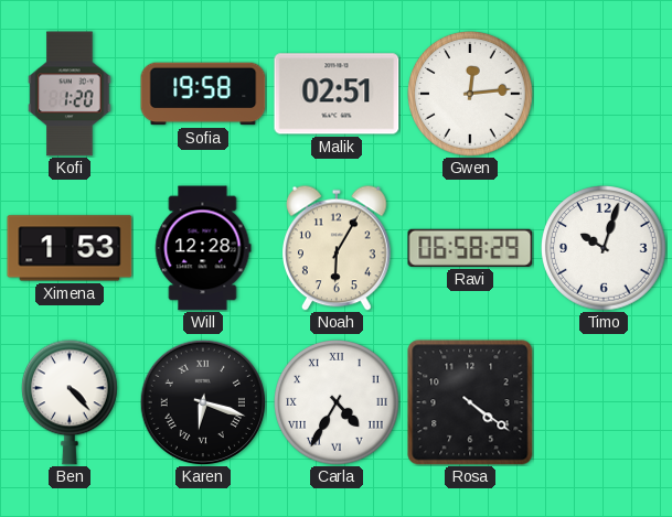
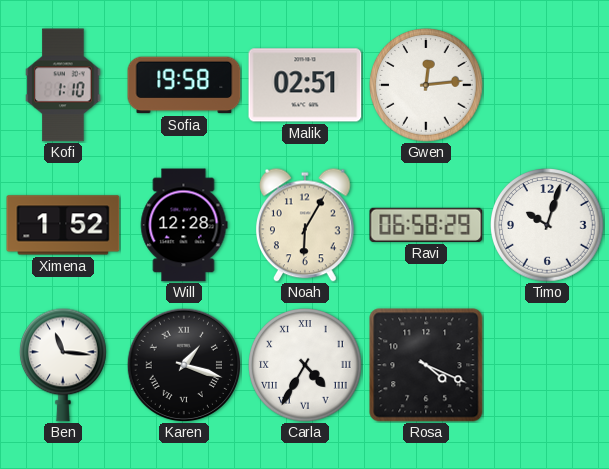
Kofi: 1:20 -> 1:10 (63, 85)
Ximena: 1:53 -> 1:52 (63, 225)
Ben: 4:23 -> 11:16 (64, 365)
Karen: 6:18 -> 1:18 (183, 364)
Rosa: 4:21 -> 4:19 (426, 365)
